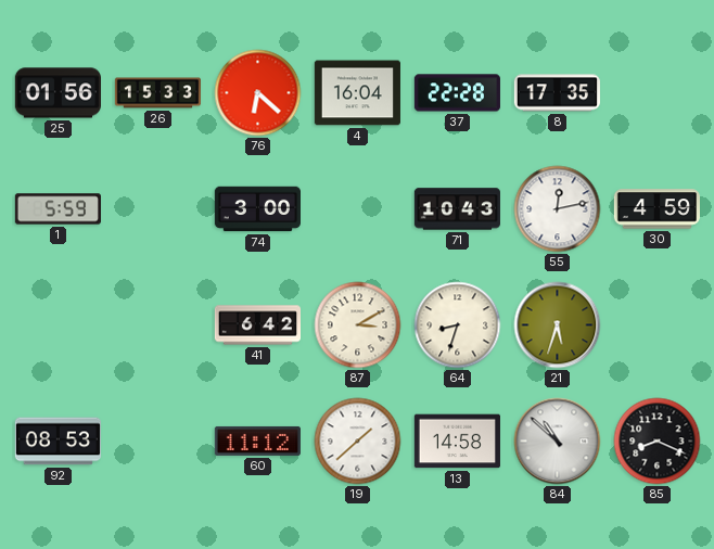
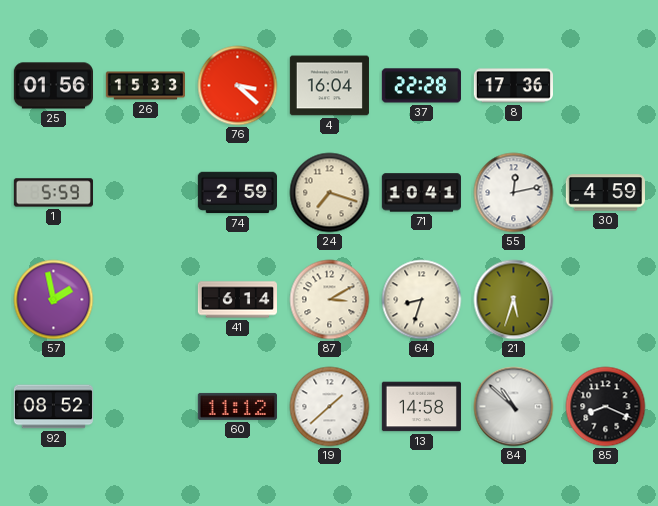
76: 6:22 -> 3:22 (238, 86)
8: 17:35 -> 17:36 (513, 86)
74: 3:00 -> 2:59 (237, 193)
24: none -> 7:18 (330, 193)
71: 10:43 -> 10:41 (421, 193)
57: none -> 1:58 (54, 300)
41: 6:42 -> 6:14 (237, 300)
92: 08:53 -> 08:52 (53, 407)
